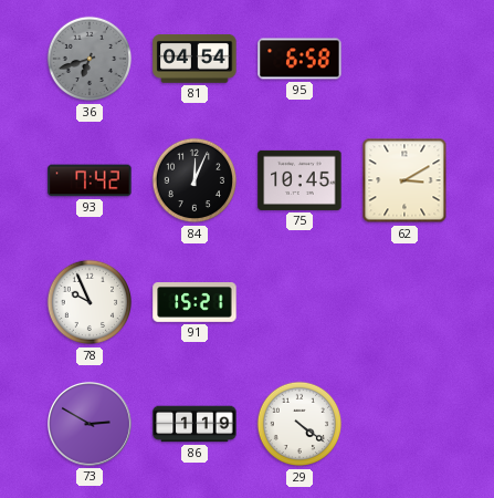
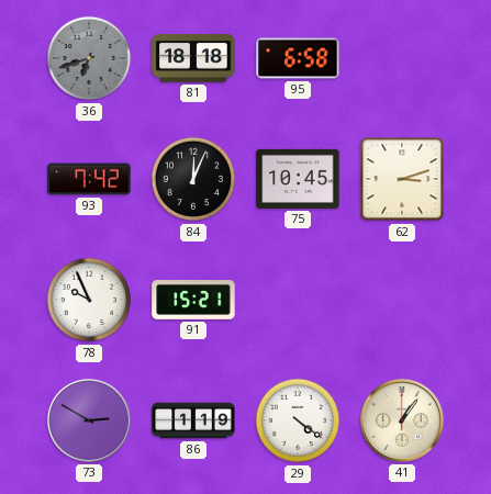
81: 04:54 -> 18:18 (193, 59)
62: 3:10 -> 3:12 (402, 179)
41: none -> 1:06 (402, 420)
